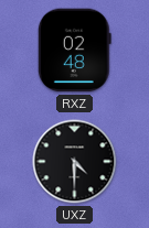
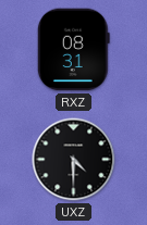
RXZ: 02:48 -> 08:31 (73, 50)
